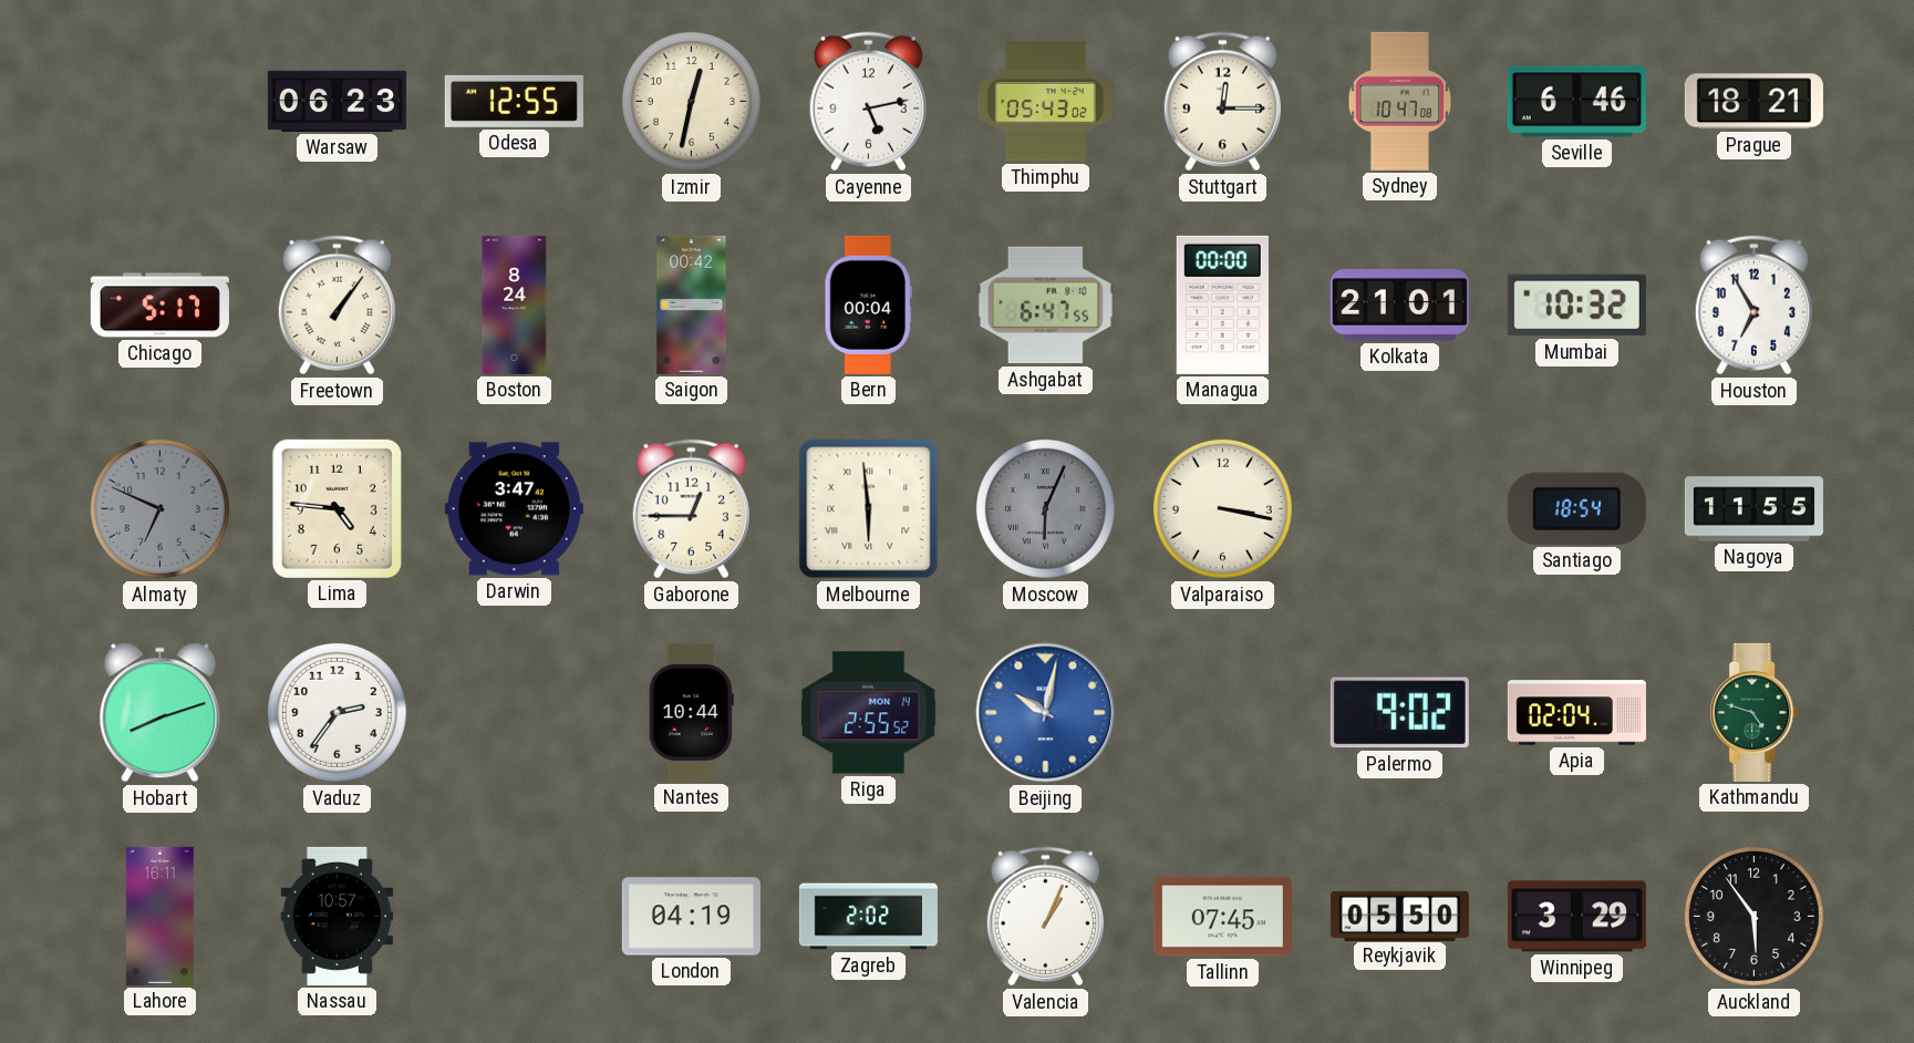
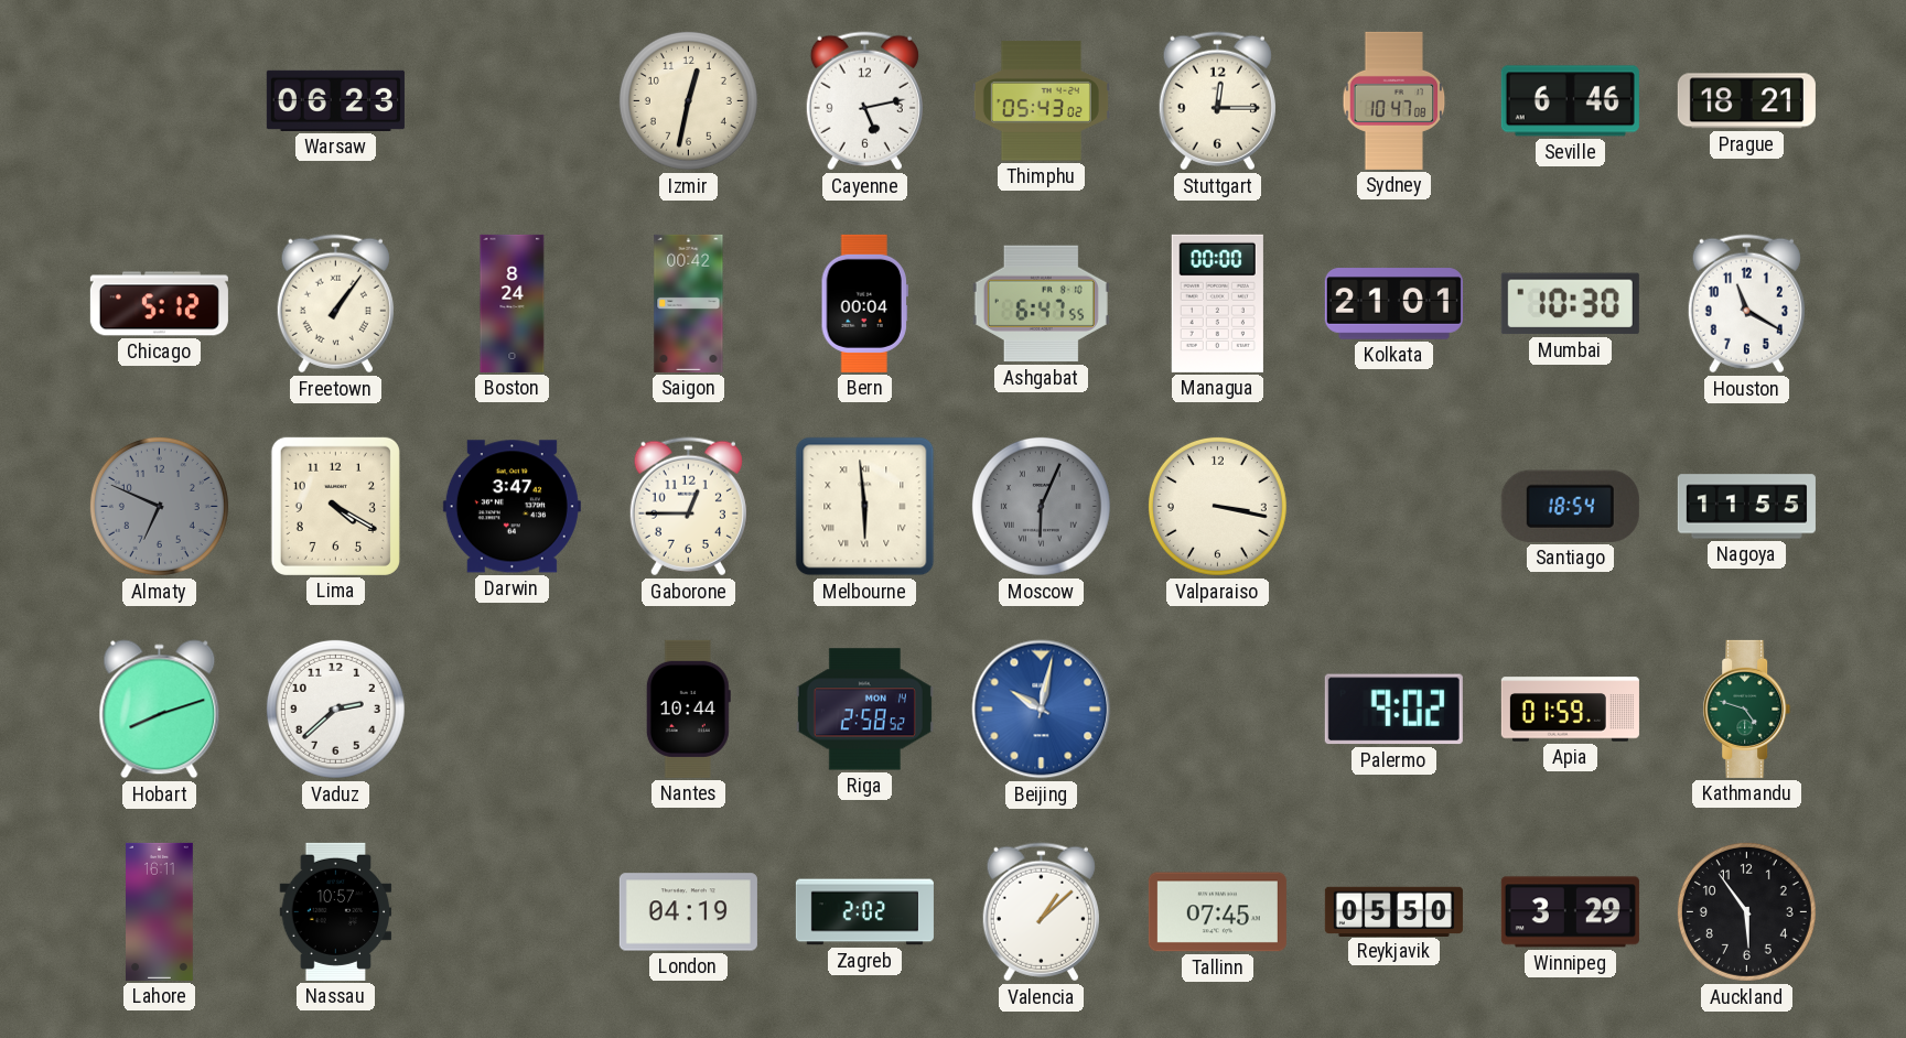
Odesa: 12:55 -> none (514, 101)
Chicago: 5:17 -> 5:12 (159, 304)
Mumbai: 10:32 -> 10:30 (1570, 304)
Houston: 6:55 -> 11:20 (1746, 304)
Lima: 4:46 -> 4:20 (335, 506)
Vaduz: 2:36 -> 2:38 (335, 709)
Riga: 2:55 -> 2:58 (864, 710)
Apia: 02:04 -> 01:59 (1570, 710)
Valencia: 1:04 -> 1:08 (1041, 912)
